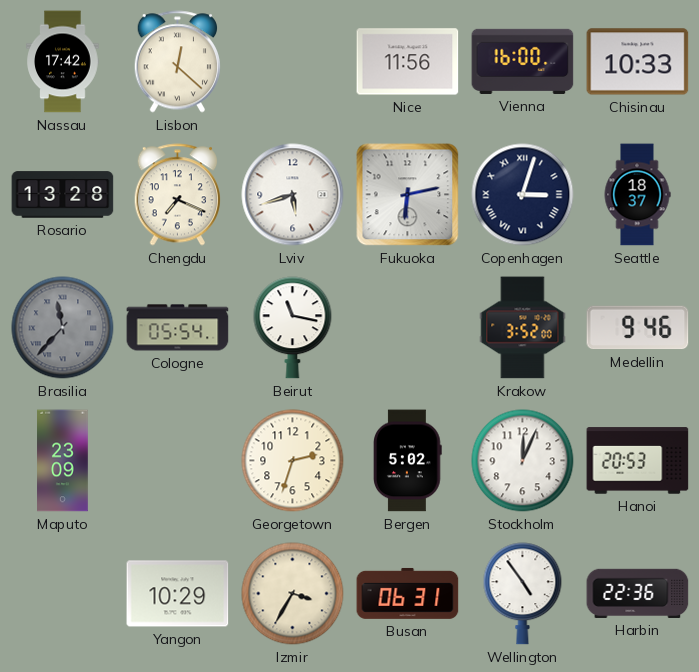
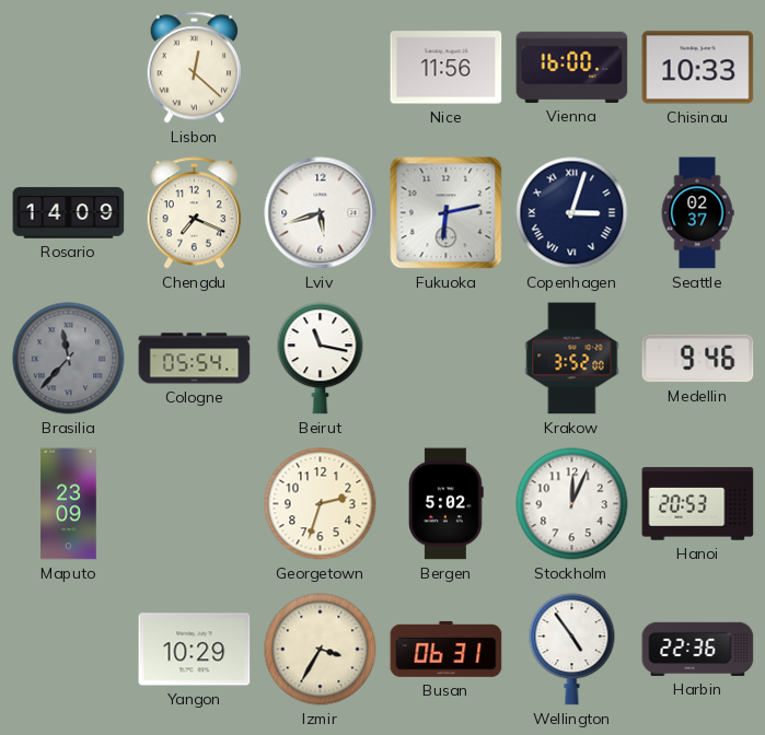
Nassau: 17:42 -> none (63, 62)
Rosario: 13:28 -> 14:09 (69, 213)
Seattle: 18:37 -> 02:37 (697, 213)
